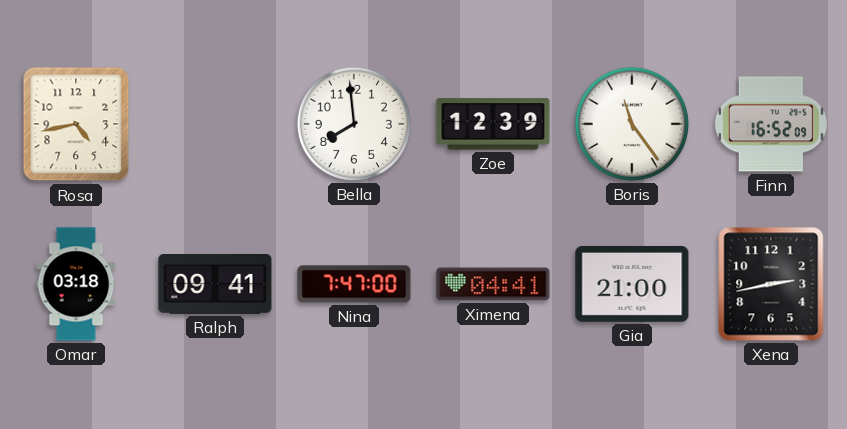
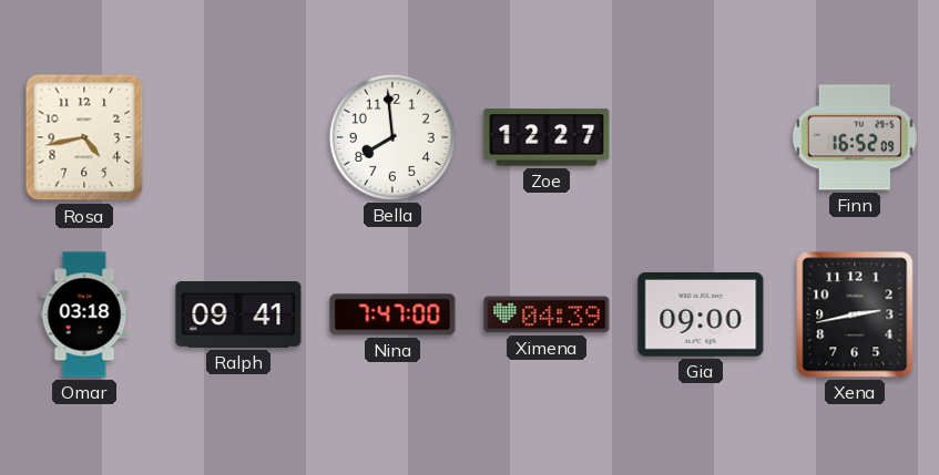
Zoe: 12:39 -> 12:27 (547, 137)
Boris: 11:24 -> none (632, 124)
Ximena: 04:41 -> 04:39 (547, 314)
Gia: 21:00 -> 09:00 (701, 314)
